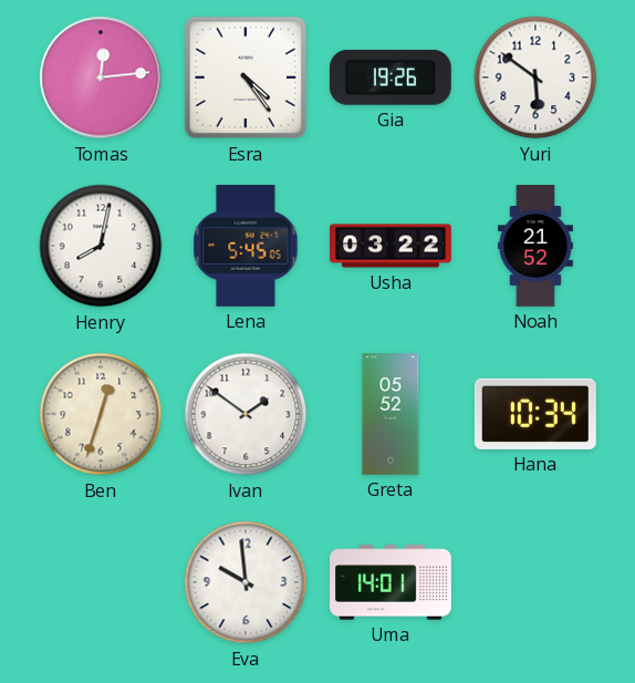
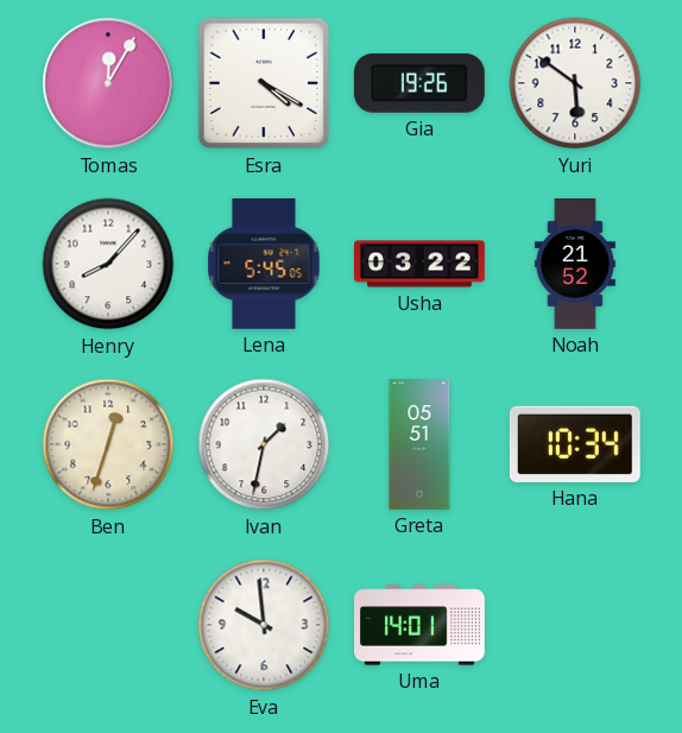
Tomas: 12:14 -> 12:05 (108, 83)
Esra: 4:24 -> 4:20 (264, 83)
Henry: 8:02 -> 8:07 (108, 264)
Ivan: 1:51 -> 1:32 (264, 444)
Greta: 05:52 -> 05:51 (419, 446)
